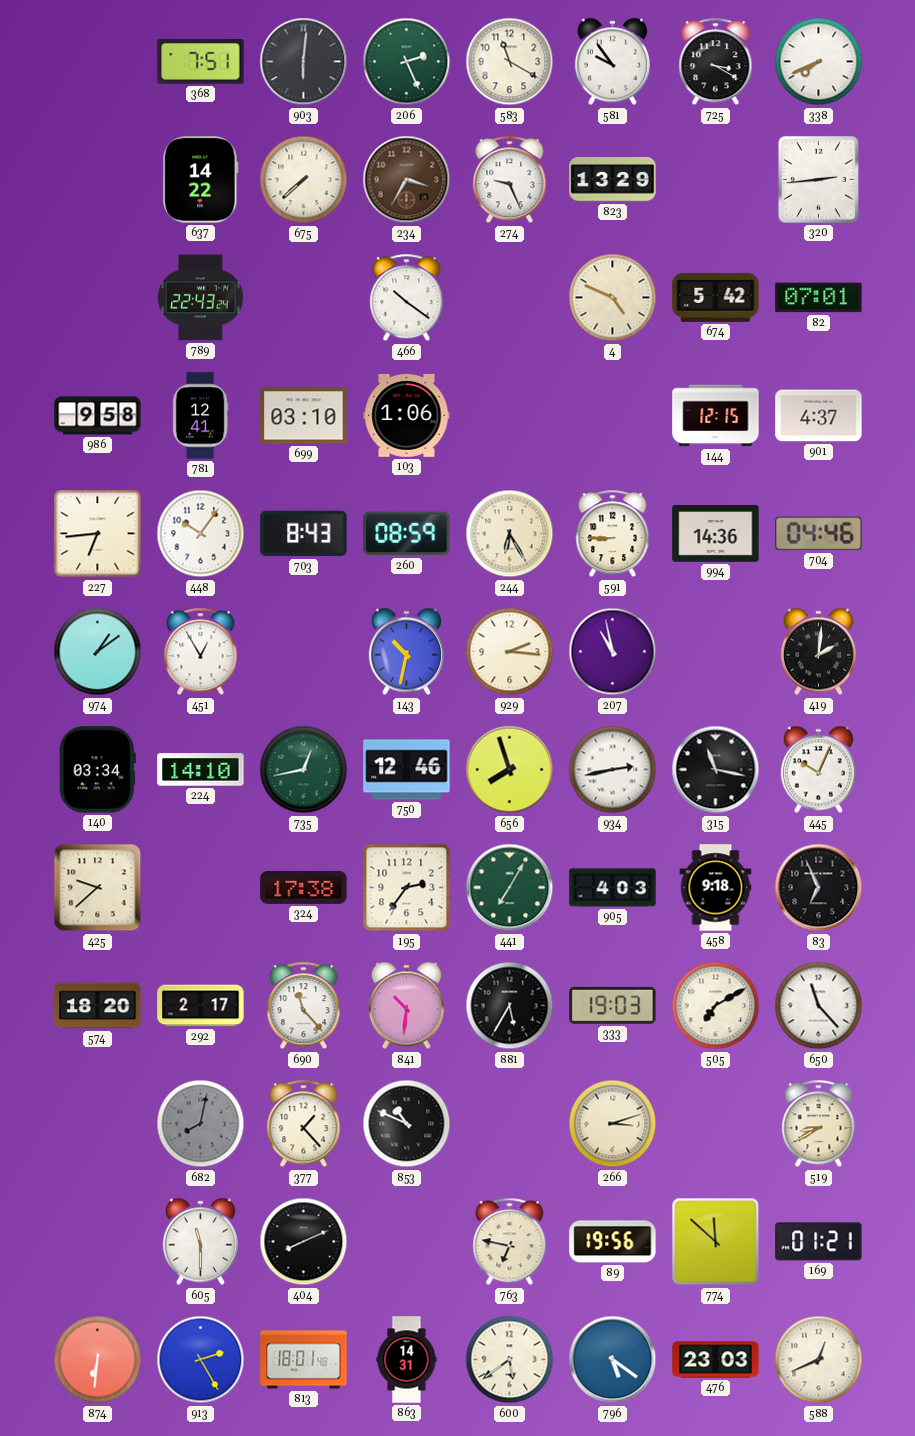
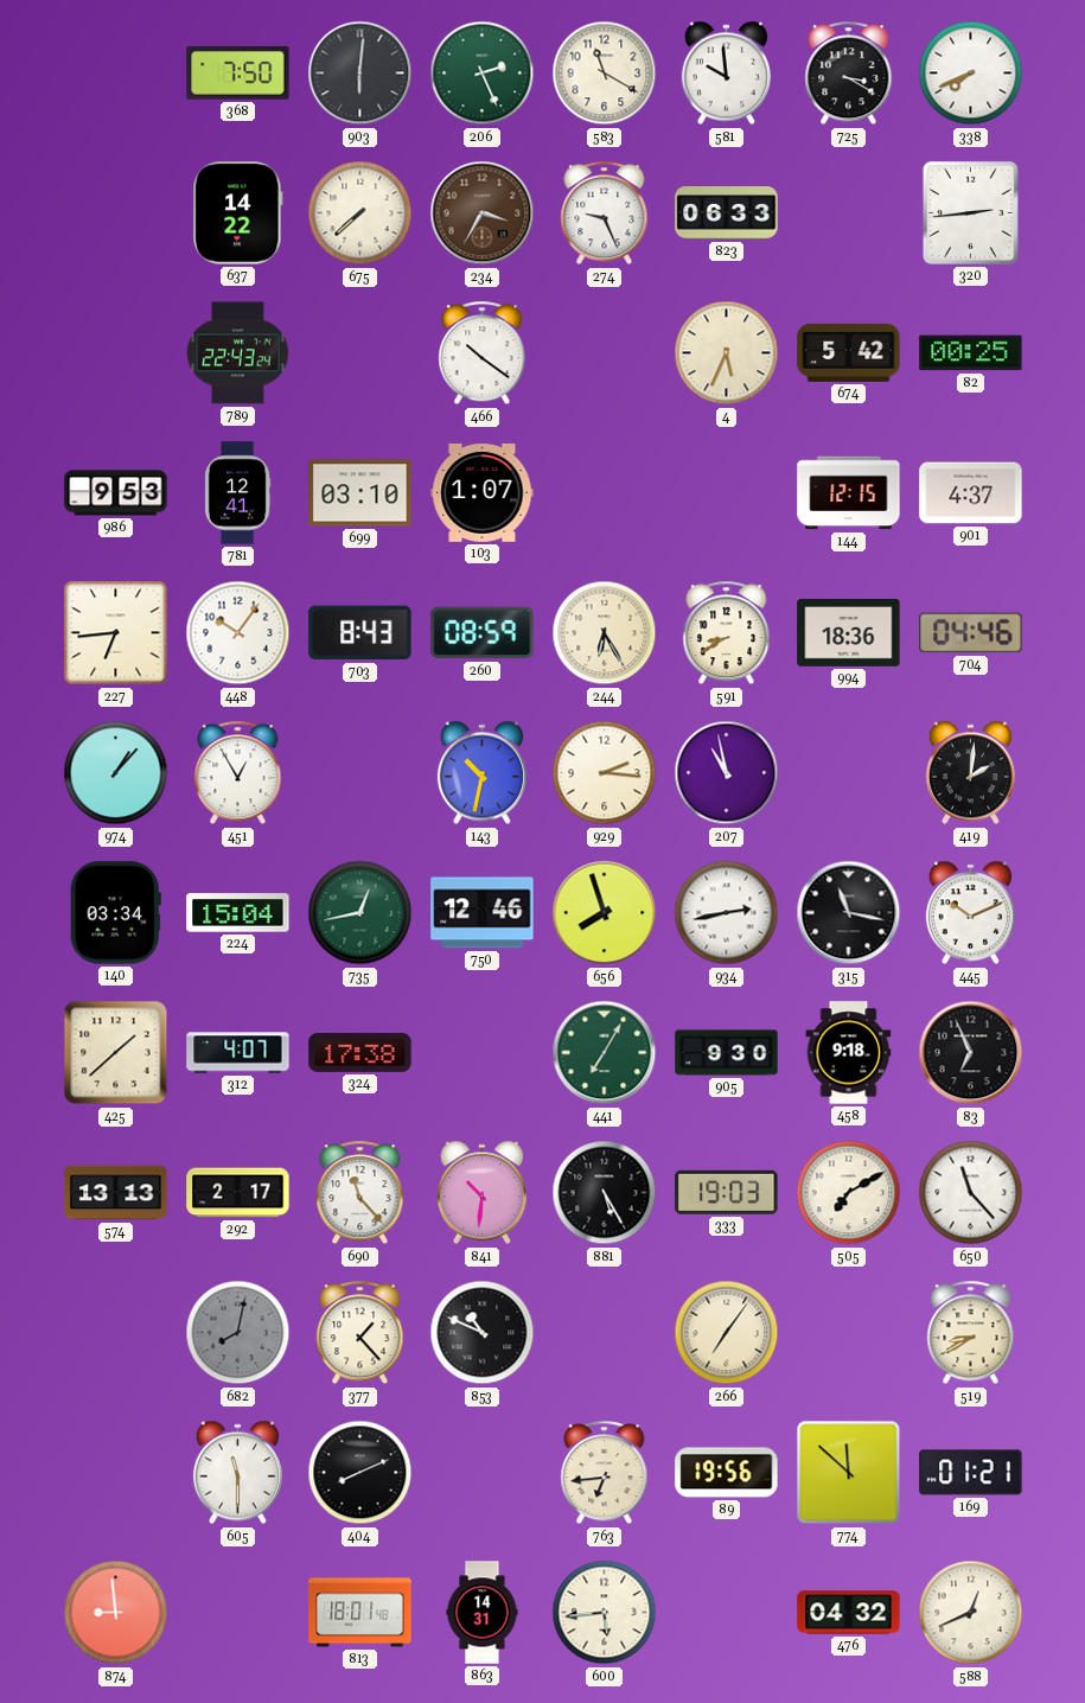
368: 7:51 -> 7:50 (238, 74)
581: 9:54 -> 9:59 (726, 74)
823: 13:29 -> 06:33 (727, 213)
4: 4:49 -> 5:34 (727, 353)
82: 07:01 -> 00:25 (971, 353)
986: 9:58 -> 9:53 (116, 493)
103: 1:06 -> 1:07 (483, 492)
591: 8:45 -> 8:40 (727, 633)
994: 14:36 -> 18:36 (849, 633)
974: 1:09 -> 1:07 (116, 773)
224: 14:10 -> 15:04 (238, 913)
445: 10:04 -> 10:11 (970, 913)
425: 9:38 -> 1:38 (116, 1053)
312: none -> 4:07 (238, 1053)
195: 2:36 -> none (407, 888)
905: 4:03 -> 9:30 (727, 1053)
574: 18:20 -> 13:13 (116, 1193)
881: 5:35 -> 5:25 (605, 1193)
266: 3:12 -> 7:06 (727, 1333)
763: 6:47 -> 6:44 (605, 1473)
874: 6:31 -> 8:59 (116, 1613)
913: 2:25 -> none (201, 1360)
600: 5:39 -> 5:44 (605, 1613)
796: 5:21 -> none (613, 1360)
476: 23:03 -> 04:32 (849, 1613)
